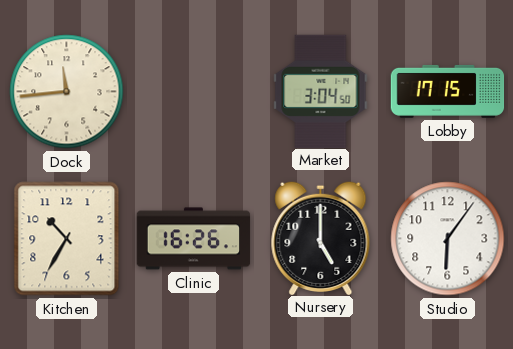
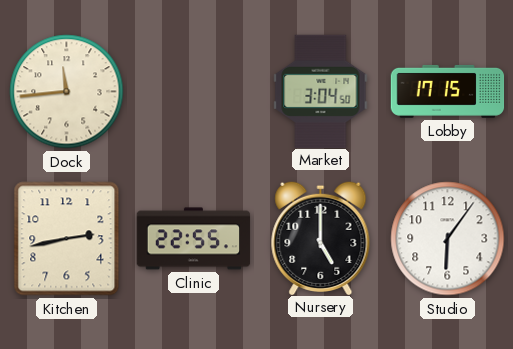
Kitchen: 10:35 -> 2:43 (67, 239)
Clinic: 16:26 -> 22:55 (194, 239)
